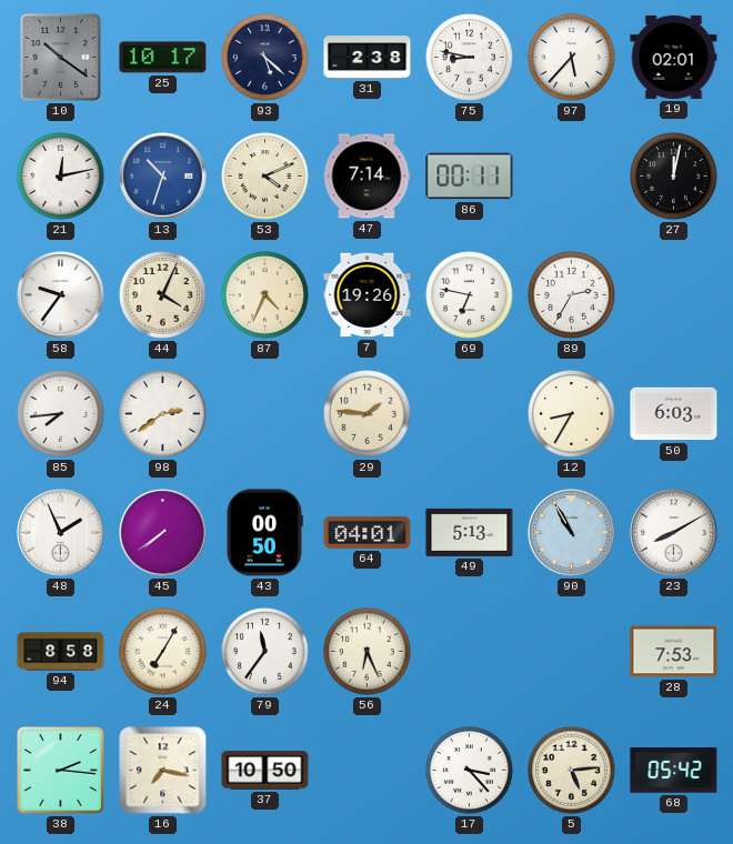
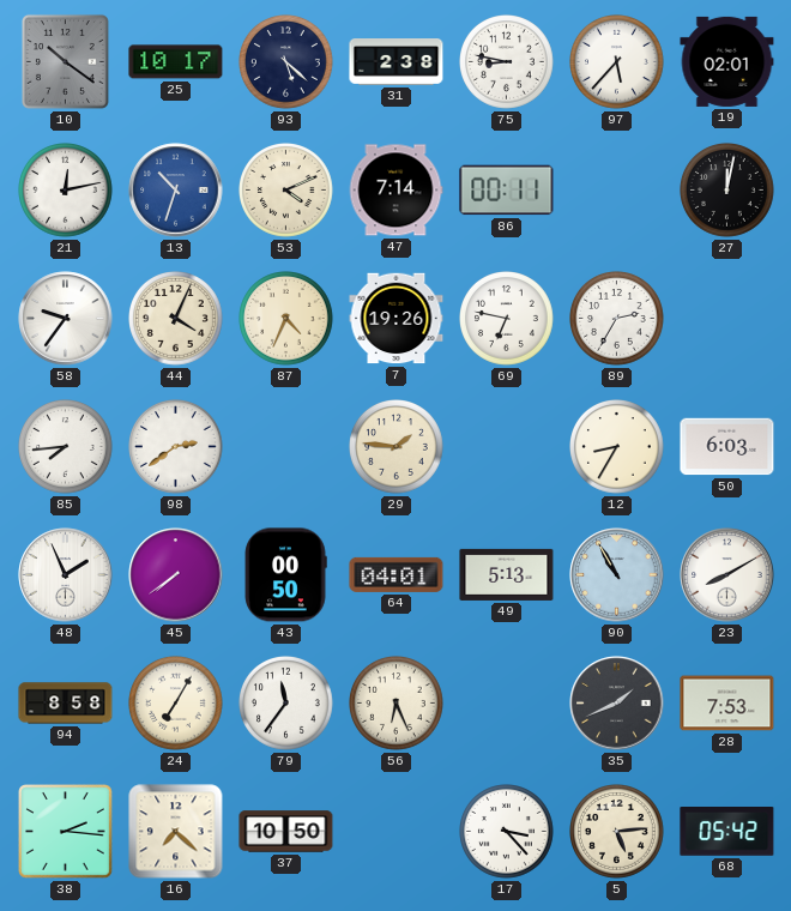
35: none -> 1:41 (617, 704)
16: 7:17 -> 7:22 (176, 832)
